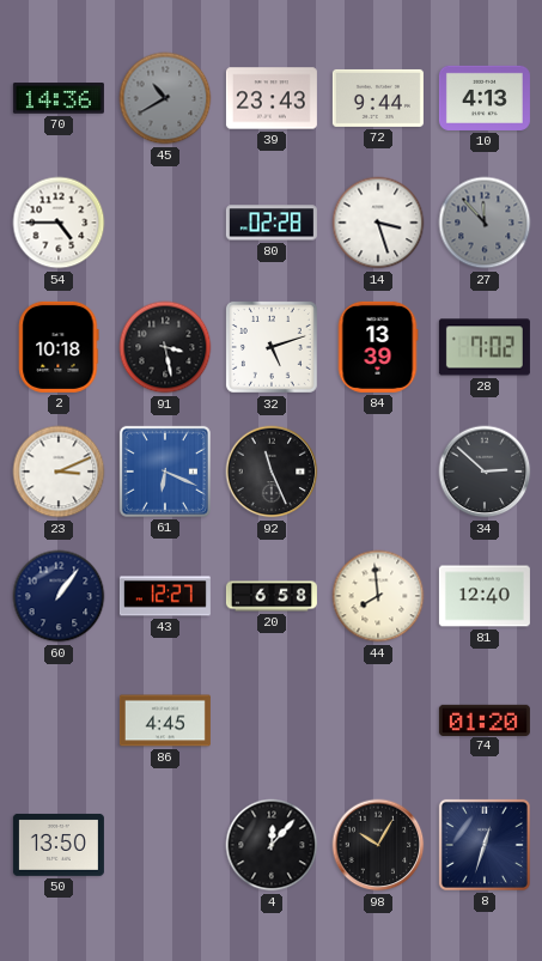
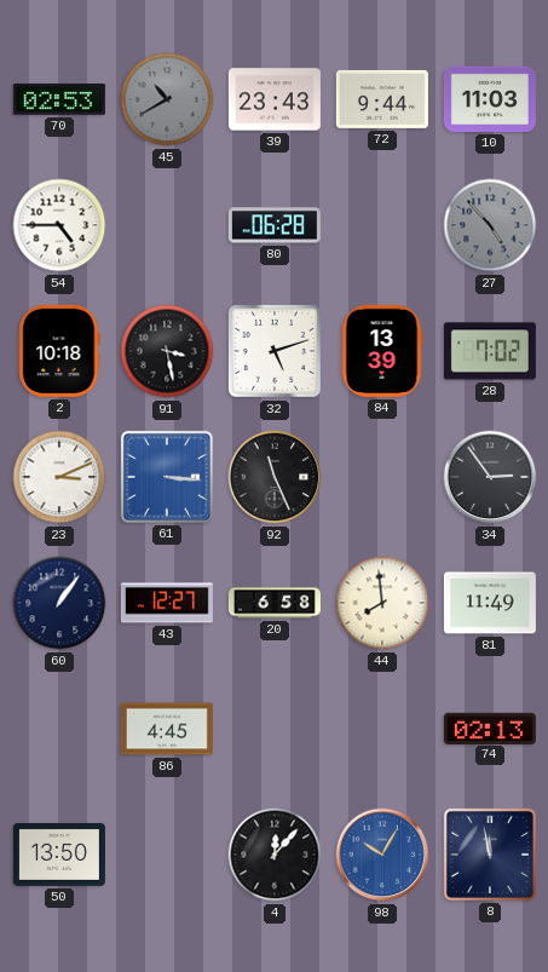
70: 14:36 -> 02:53 (59, 99)
10: 4:13 -> 11:03 (490, 99)
80: 02:28 -> 06:28 (275, 225)
14: 3:27 -> none (378, 223)
27: 11:53 -> 4:53 (490, 225)
61: 6:19 -> 3:16 (167, 477)
34: 2:52 -> 2:54 (490, 477)
81: 12:40 -> 11:49 (490, 603)
74: 01:20 -> 02:13 (490, 727)
98 dial: black -> blue (382, 855)
8: 12:33 -> 11:58 (490, 855)
